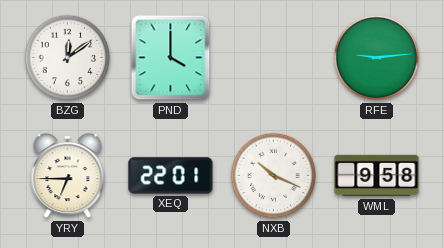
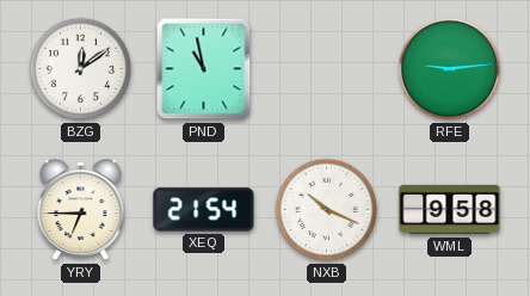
PND: 4:00 -> 10:58 (204, 69)
XEQ: 22:01 -> 21:54 (204, 210)
